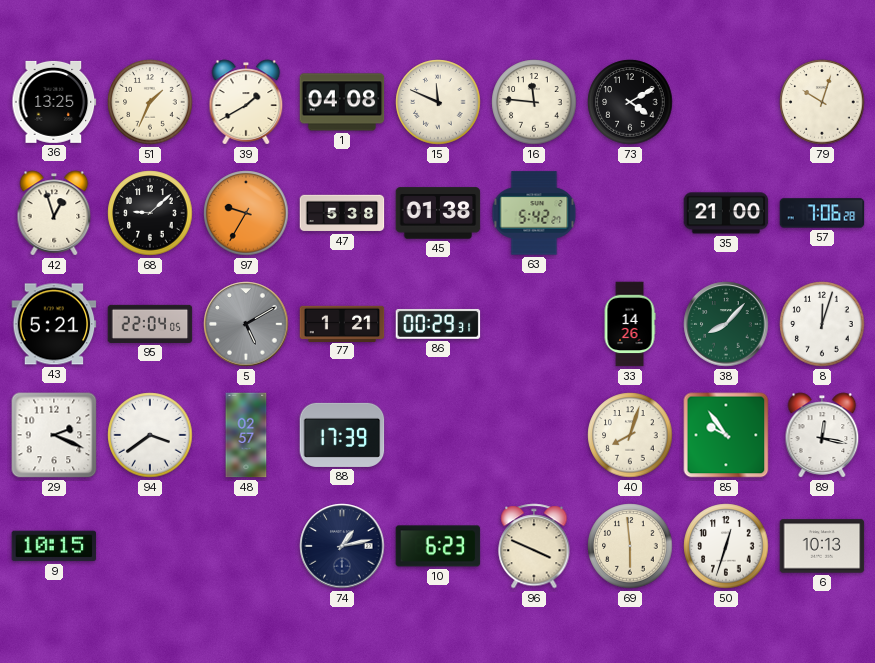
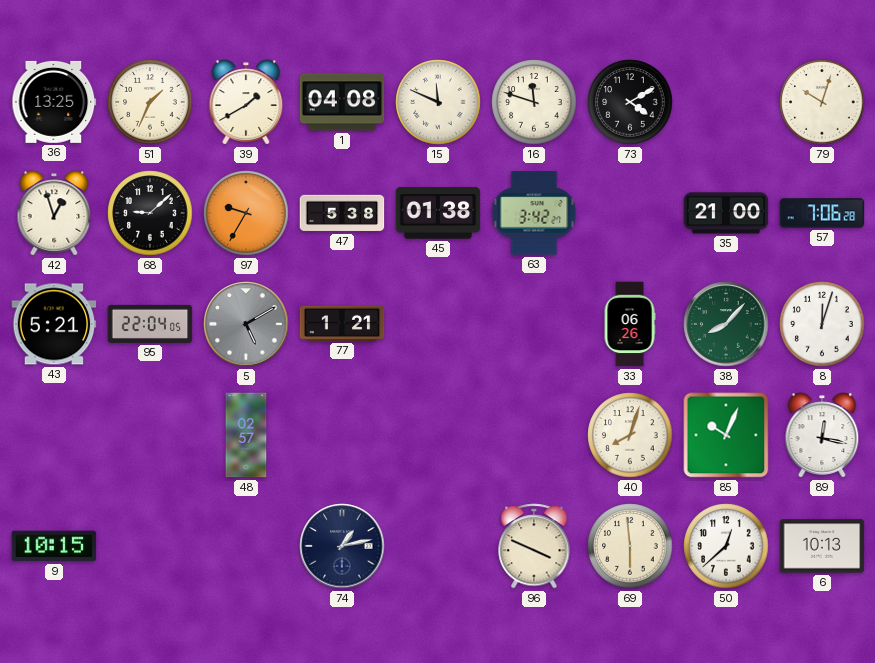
16: 11:46 -> 11:48 (534, 102)
63: 5:42 -> 3:42 (534, 213)
86: 00:29 -> none (438, 324)
33: 14:26 -> 06:26 (630, 324)
29: 2:19 -> none (54, 435)
94: 3:39 -> none (150, 435)
88: 17:39 -> none (342, 435)
85: 9:54 -> 10:04 (726, 435)
10: 6:23 -> none (438, 546)
50: 12:33 -> 12:38 (726, 546)
